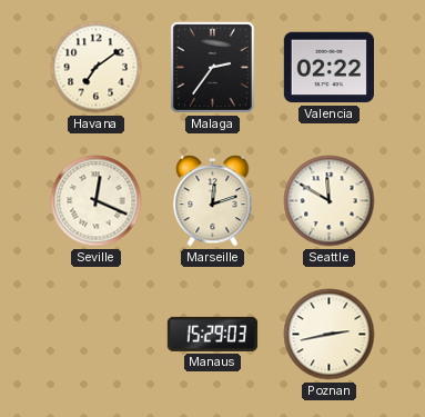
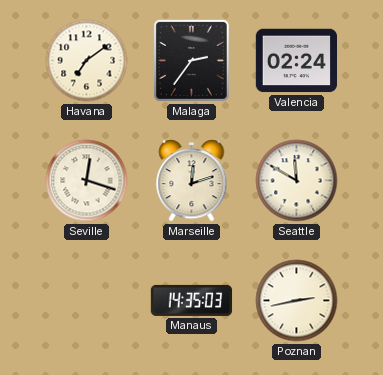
Valencia: 02:22 -> 02:24 (296, 61)
Seville: 12:19 -> 12:18 (87, 181)
Manaus: 15:29 -> 14:35 (192, 300)
